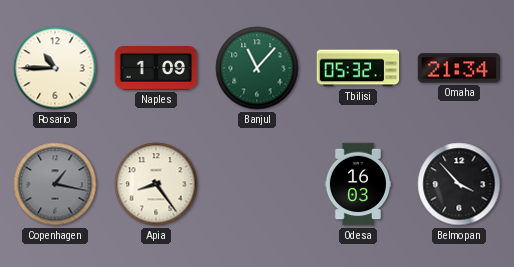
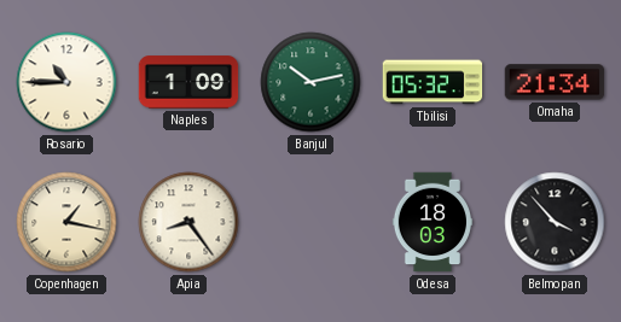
Banjul: 11:07 -> 10:13 (310, 82)
Copenhagen dial: grey -> cream (66, 222)
Odesa: 16:03 -> 18:03 (431, 222)
